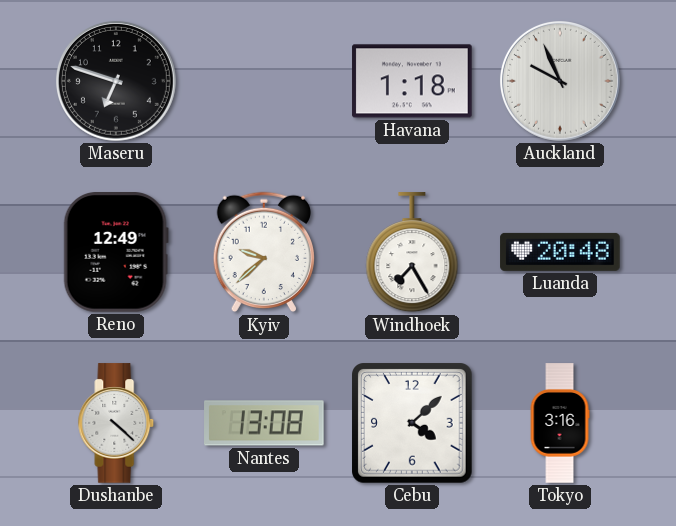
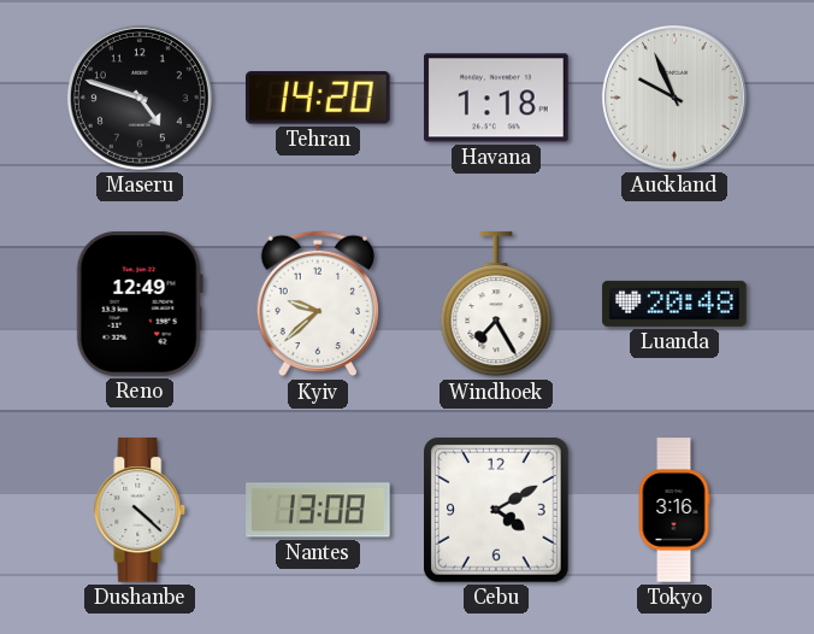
Maseru: 6:48 -> 4:48 (140, 98)
Tehran: none -> 14:20 (318, 98)
Cebu: 4:08 -> 4:10 (496, 510)
